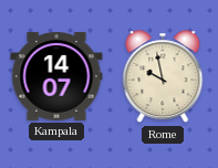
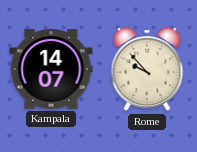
Rome: 9:58 -> 9:53 (147, 70)
